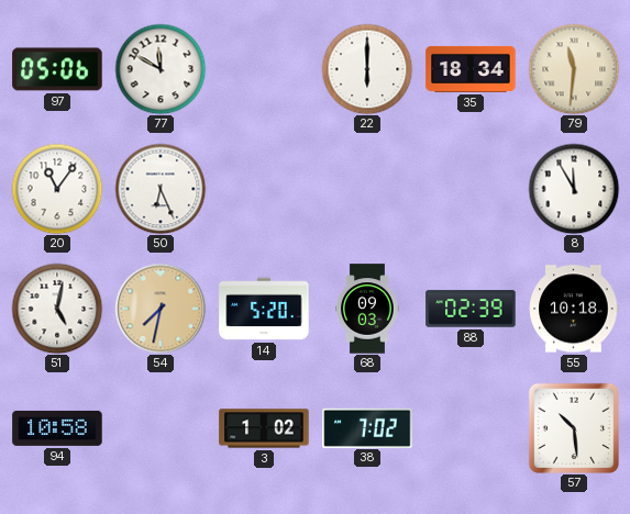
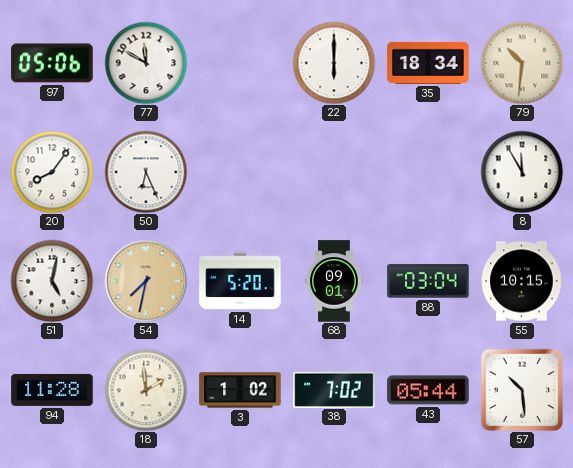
79: 11:31 -> 10:31 (522, 63)
20: 11:06 -> 8:06 (52, 172)
68: 09:03 -> 09:01 (335, 281)
88: 02:39 -> 03:04 (428, 281)
55: 10:18 -> 10:15 (522, 281)
94: 10:58 -> 11:28 (52, 390)
18: none -> 1:59 (146, 390)
43: none -> 05:44 (428, 390)
